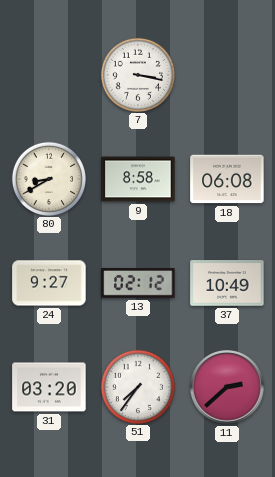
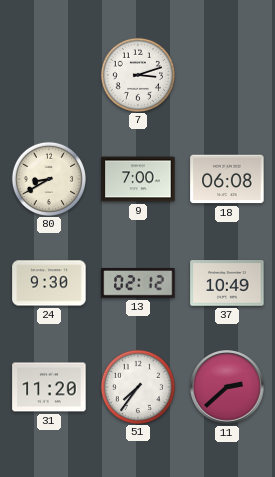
7: 3:17 -> 3:12 (137, 74)
9: 8:58 -> 7:00 (138, 179)
24: 9:27 -> 9:30 (49, 283)
31: 03:20 -> 11:20 (49, 387)
